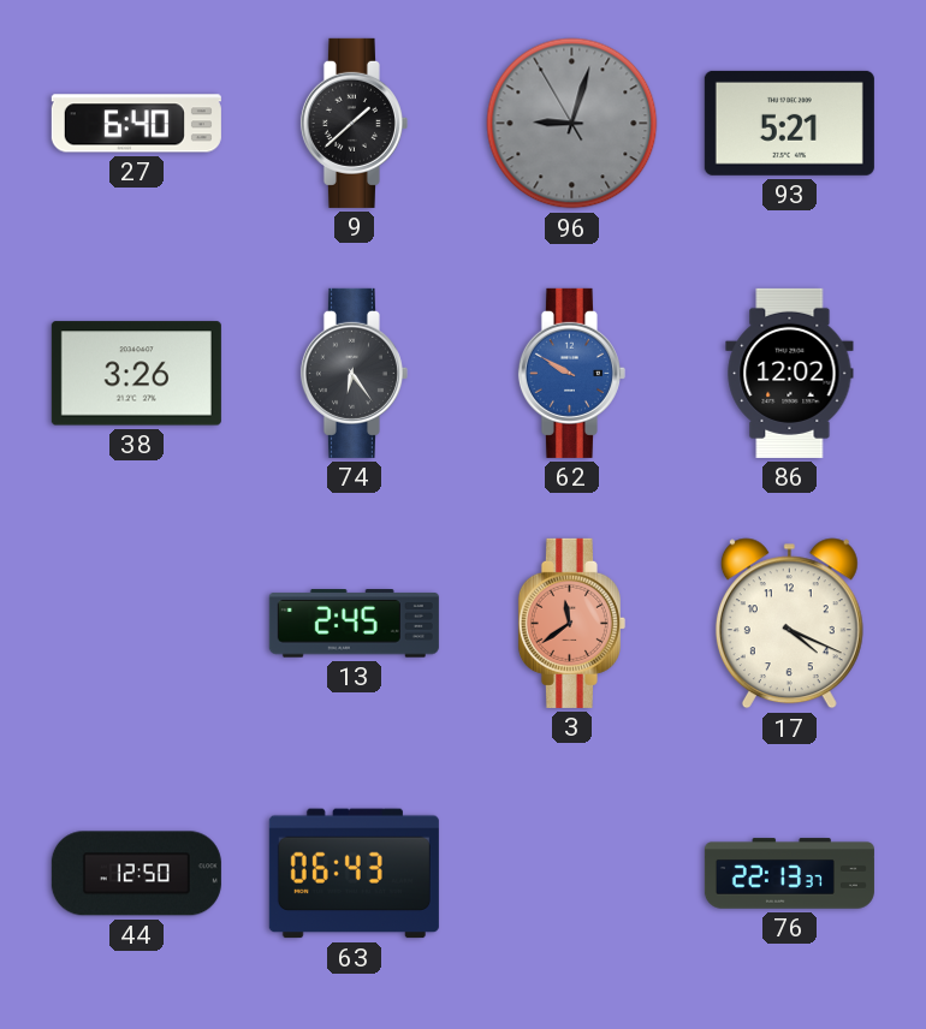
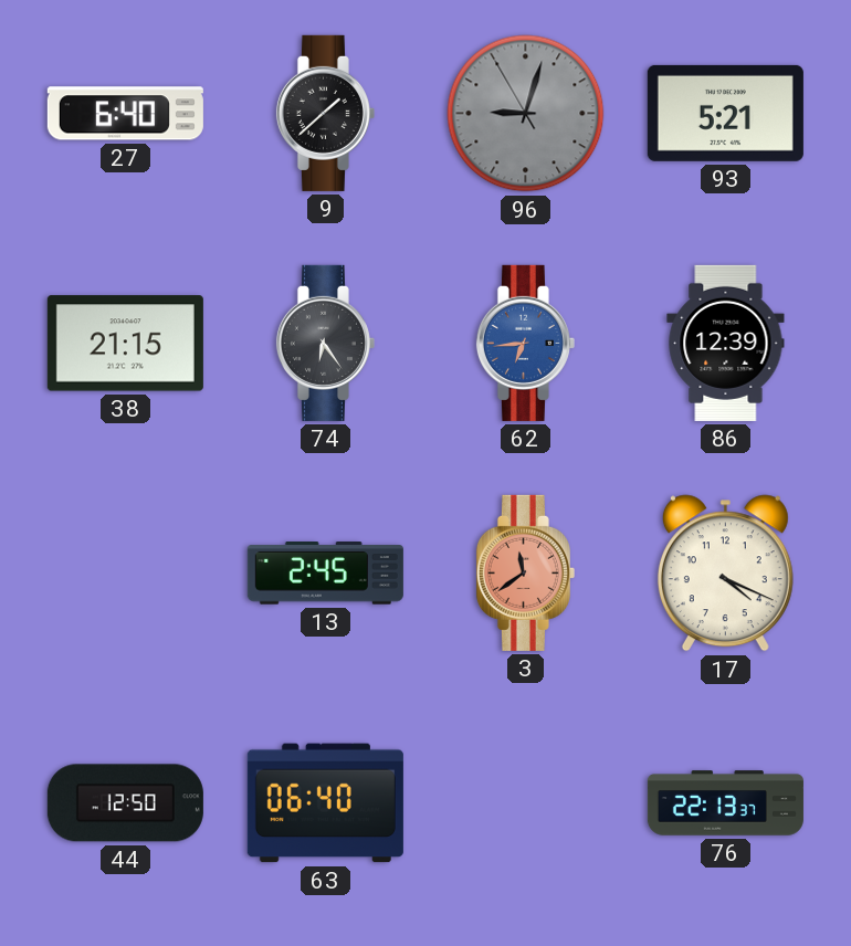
38: 3:26 -> 21:15 (125, 344)
62: 9:50 -> 6:44 (525, 343)
86: 12:02 -> 12:39 (726, 343)
63: 06:43 -> 06:40 (325, 803)
